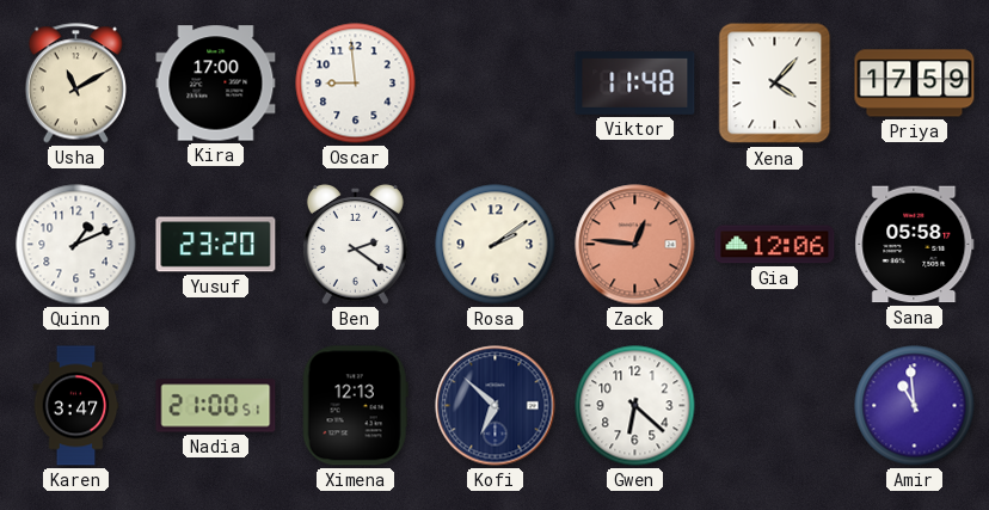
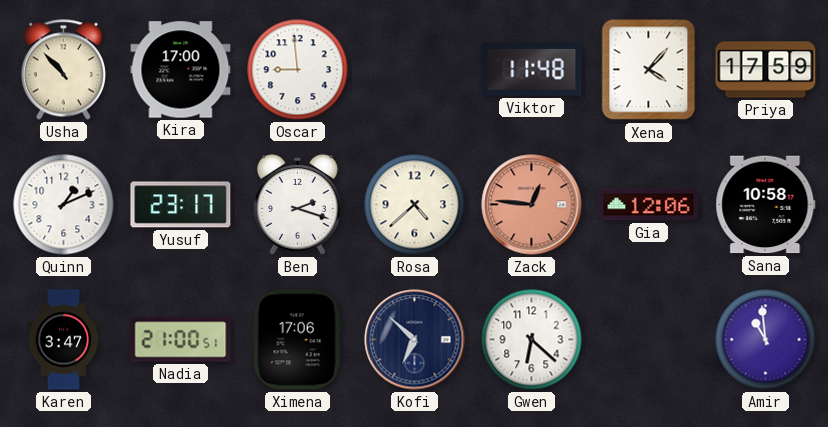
Usha: 11:10 -> 10:53 (63, 70)
Yusuf: 23:20 -> 23:17 (181, 205)
Ben: 2:21 -> 2:18 (297, 204)
Rosa: 2:09 -> 4:38 (415, 205)
Sana: 05:58 -> 10:58 (766, 205)
Ximena: 12:13 -> 17:06 (297, 340)
